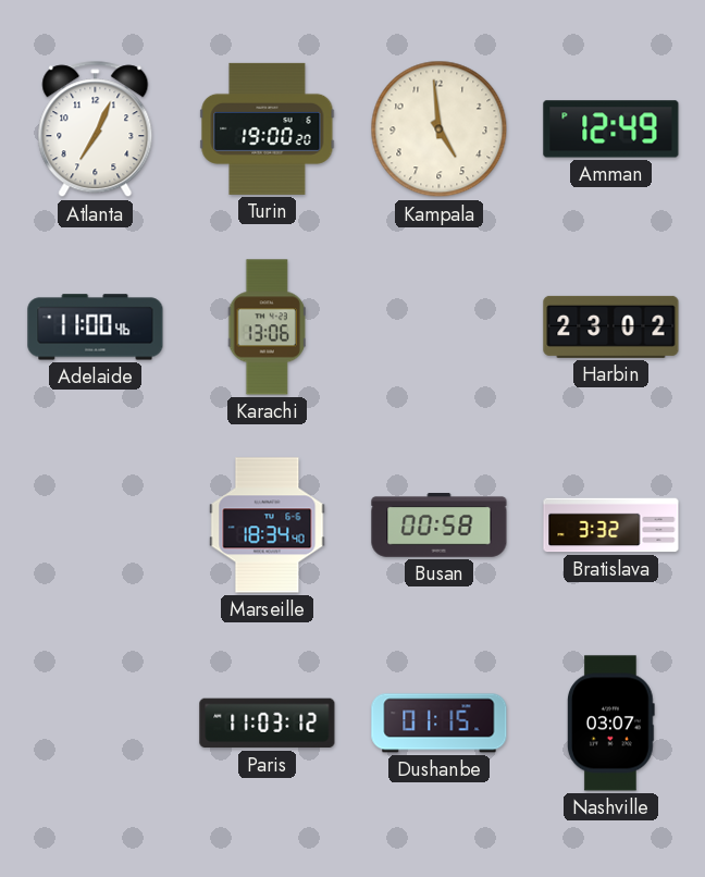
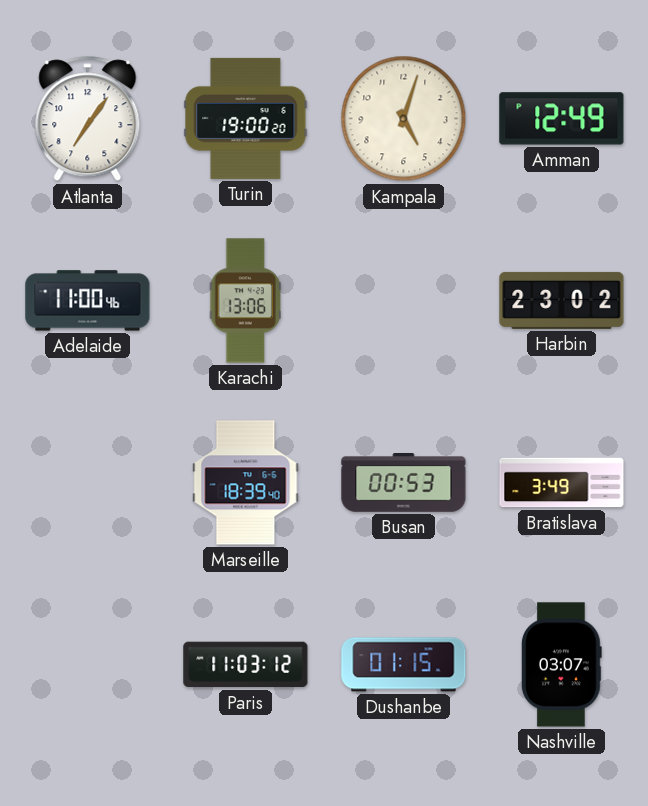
Atlanta: 7:04 -> 7:06 (88, 119)
Kampala: 4:59 -> 5:03 (404, 119)
Marseille: 18:34 -> 18:39 (246, 483)
Busan: 00:58 -> 00:53 (404, 483)
Bratislava: 3:32 -> 3:49 (562, 483)
